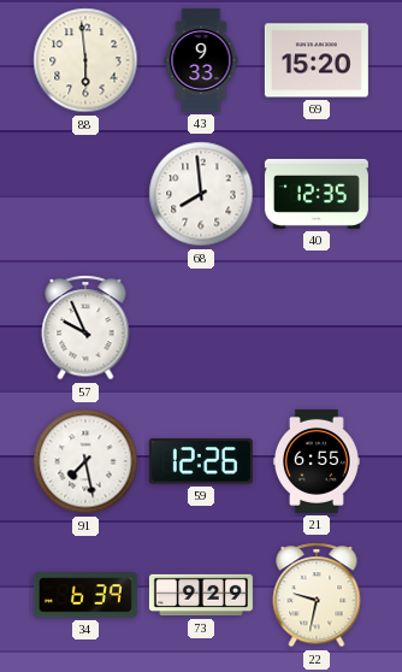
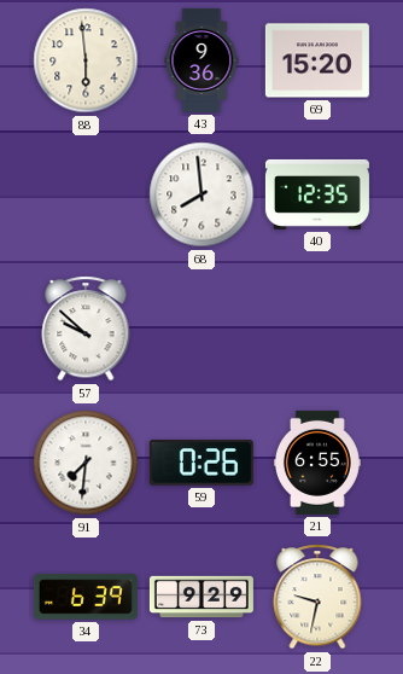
43: 9:33 -> 9:36 (201, 60)
57: 9:56 -> 9:52 (86, 329)
91: 7:28 -> 7:31 (86, 463)
59: 12:26 -> 0:26 (201, 463)
